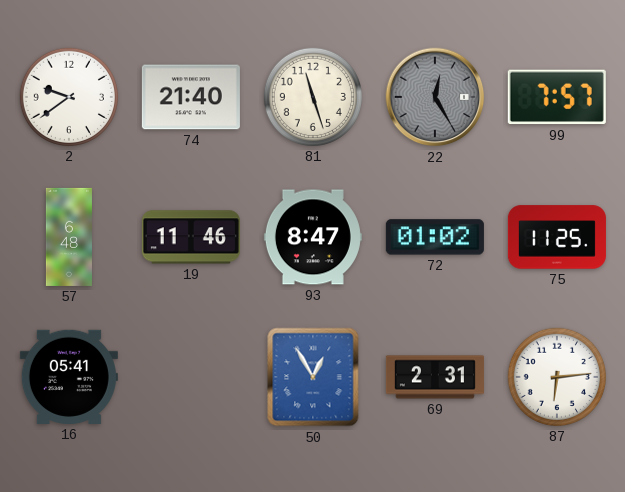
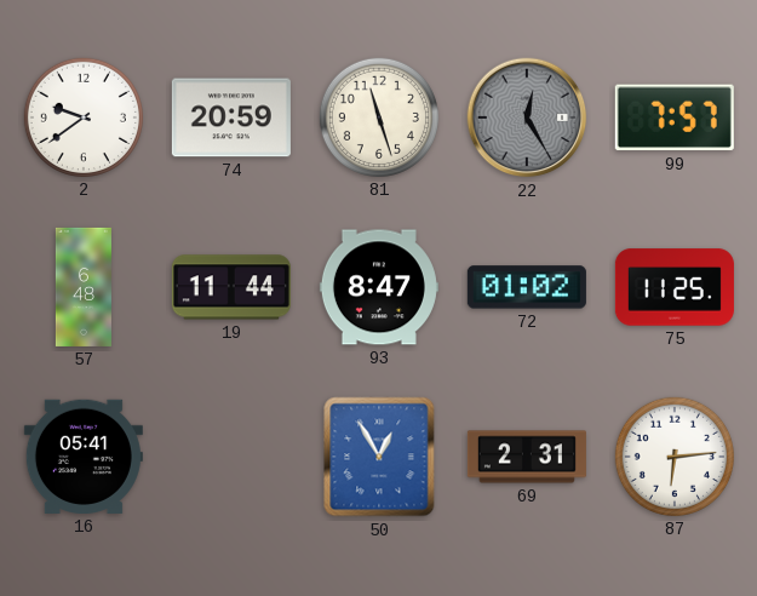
74: 21:40 -> 20:59 (231, 118)
19: 11:46 -> 11:44 (231, 287)
